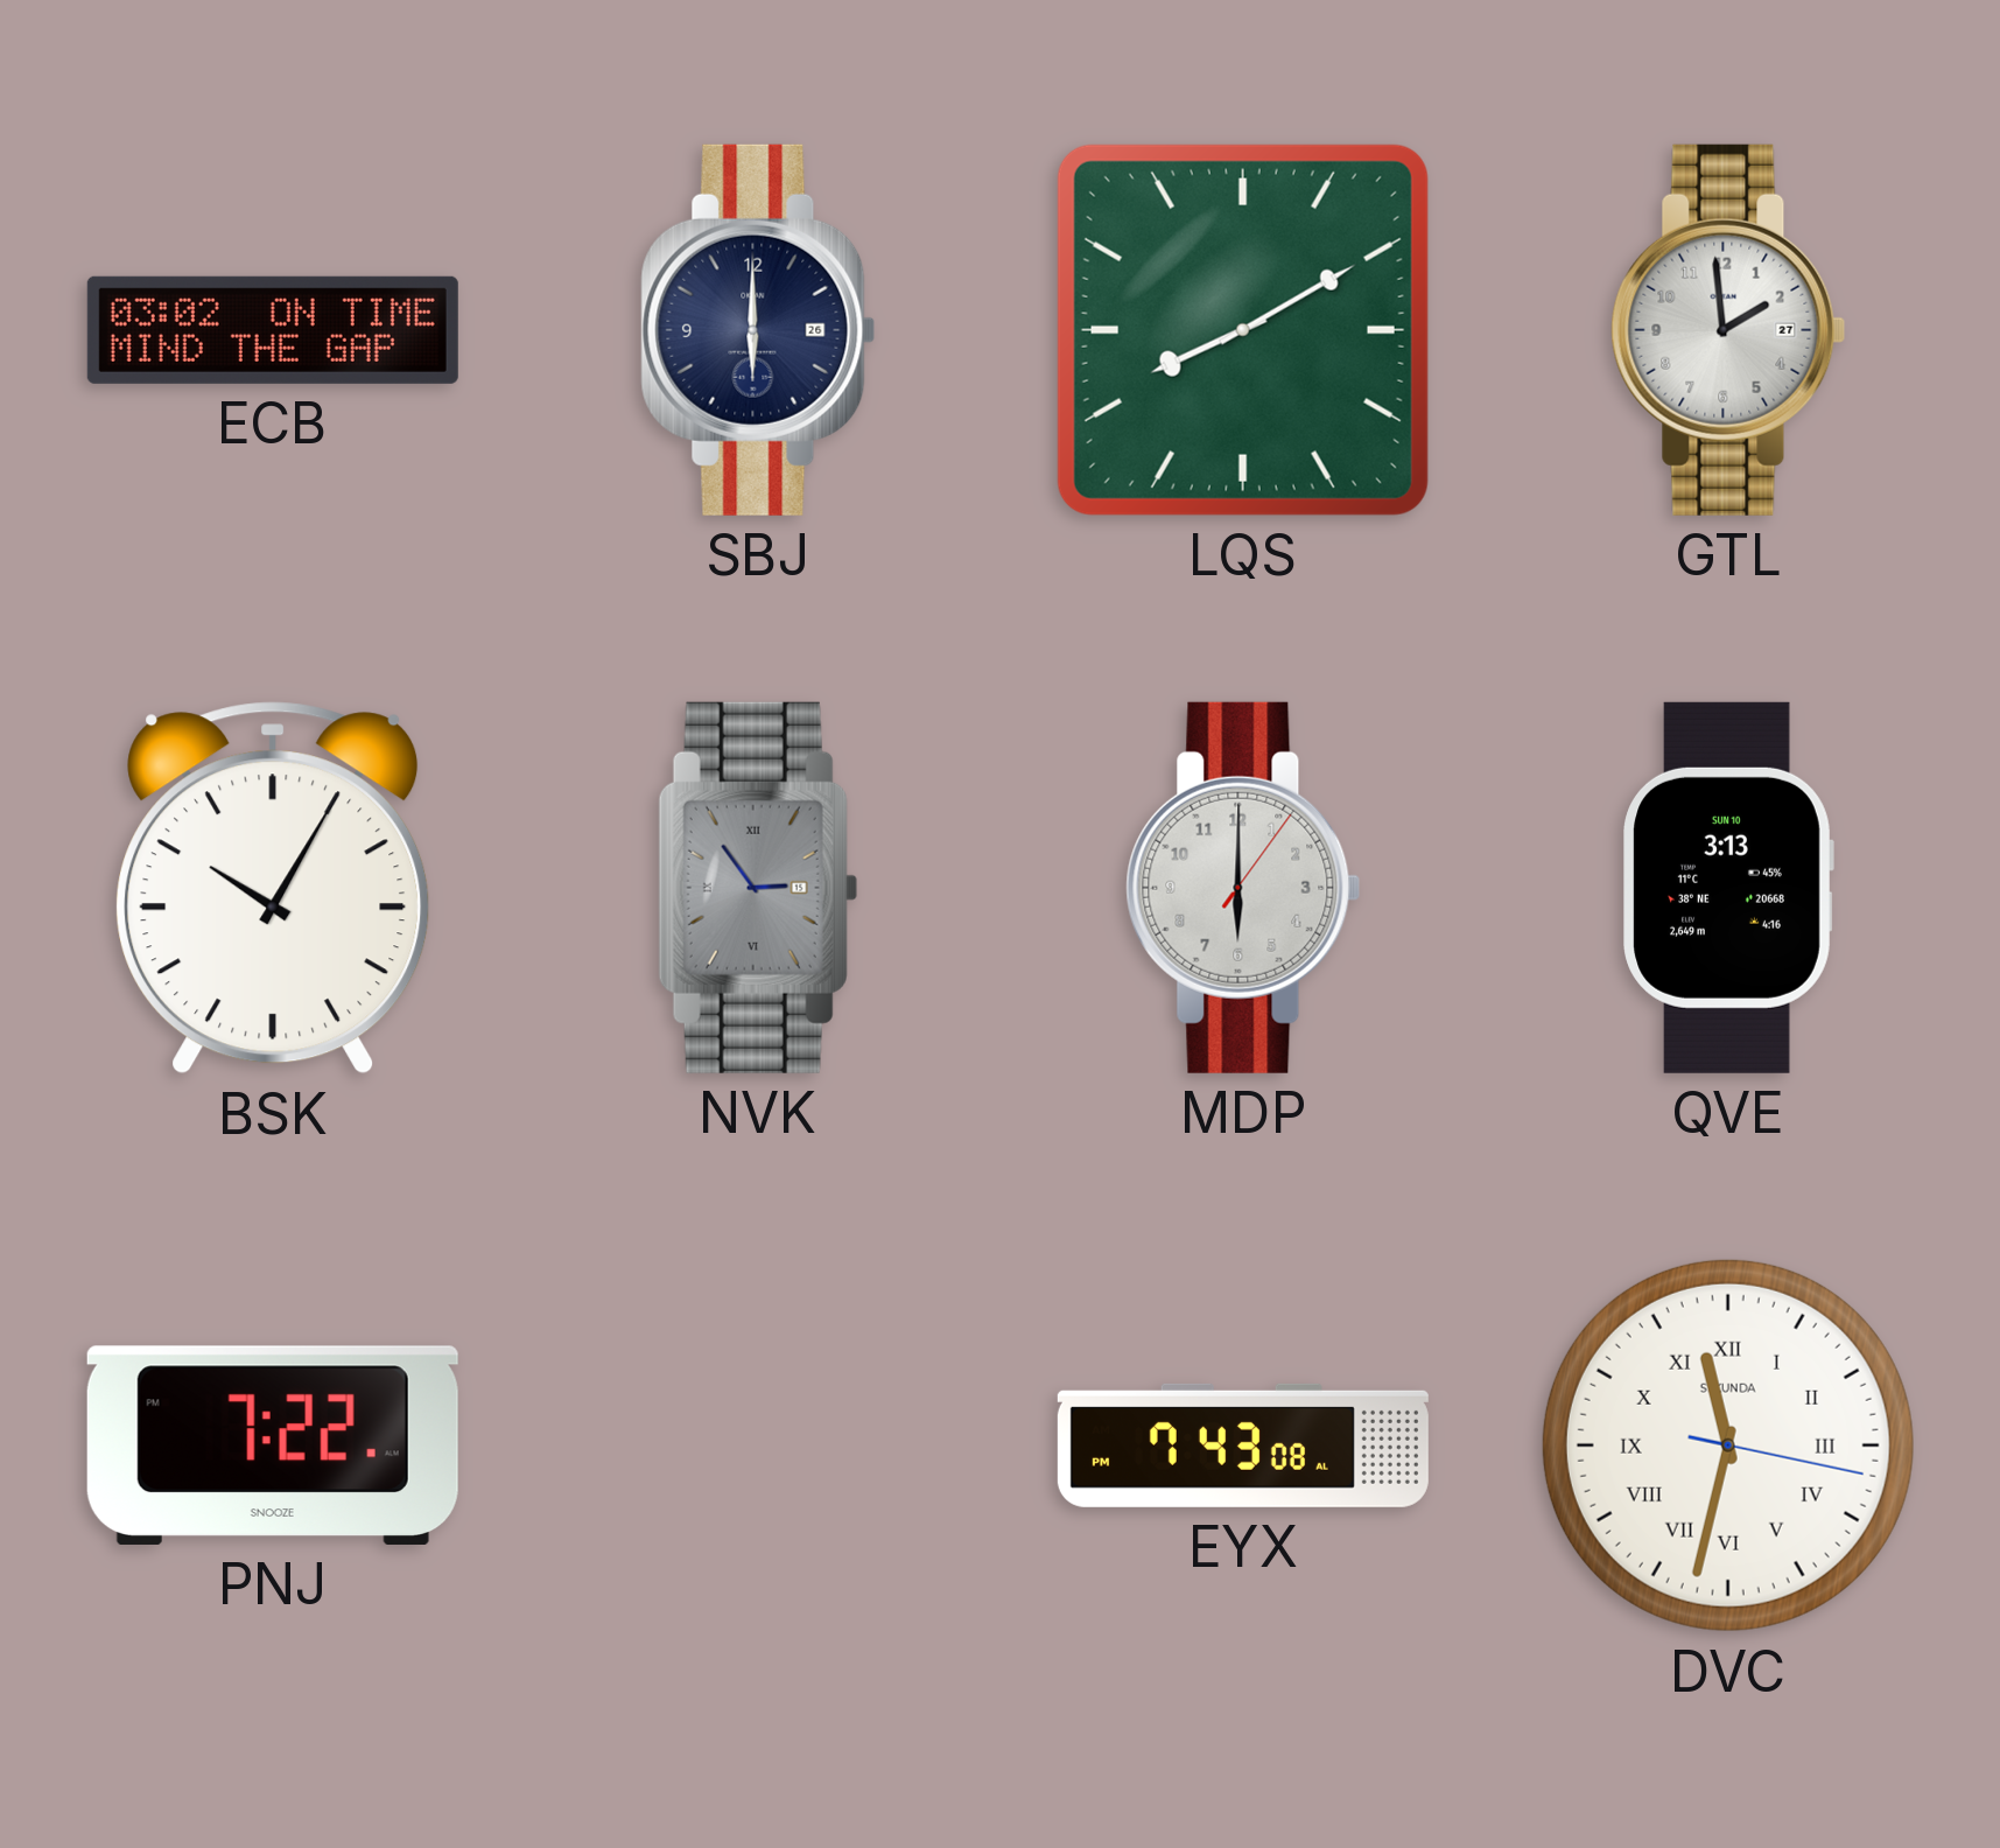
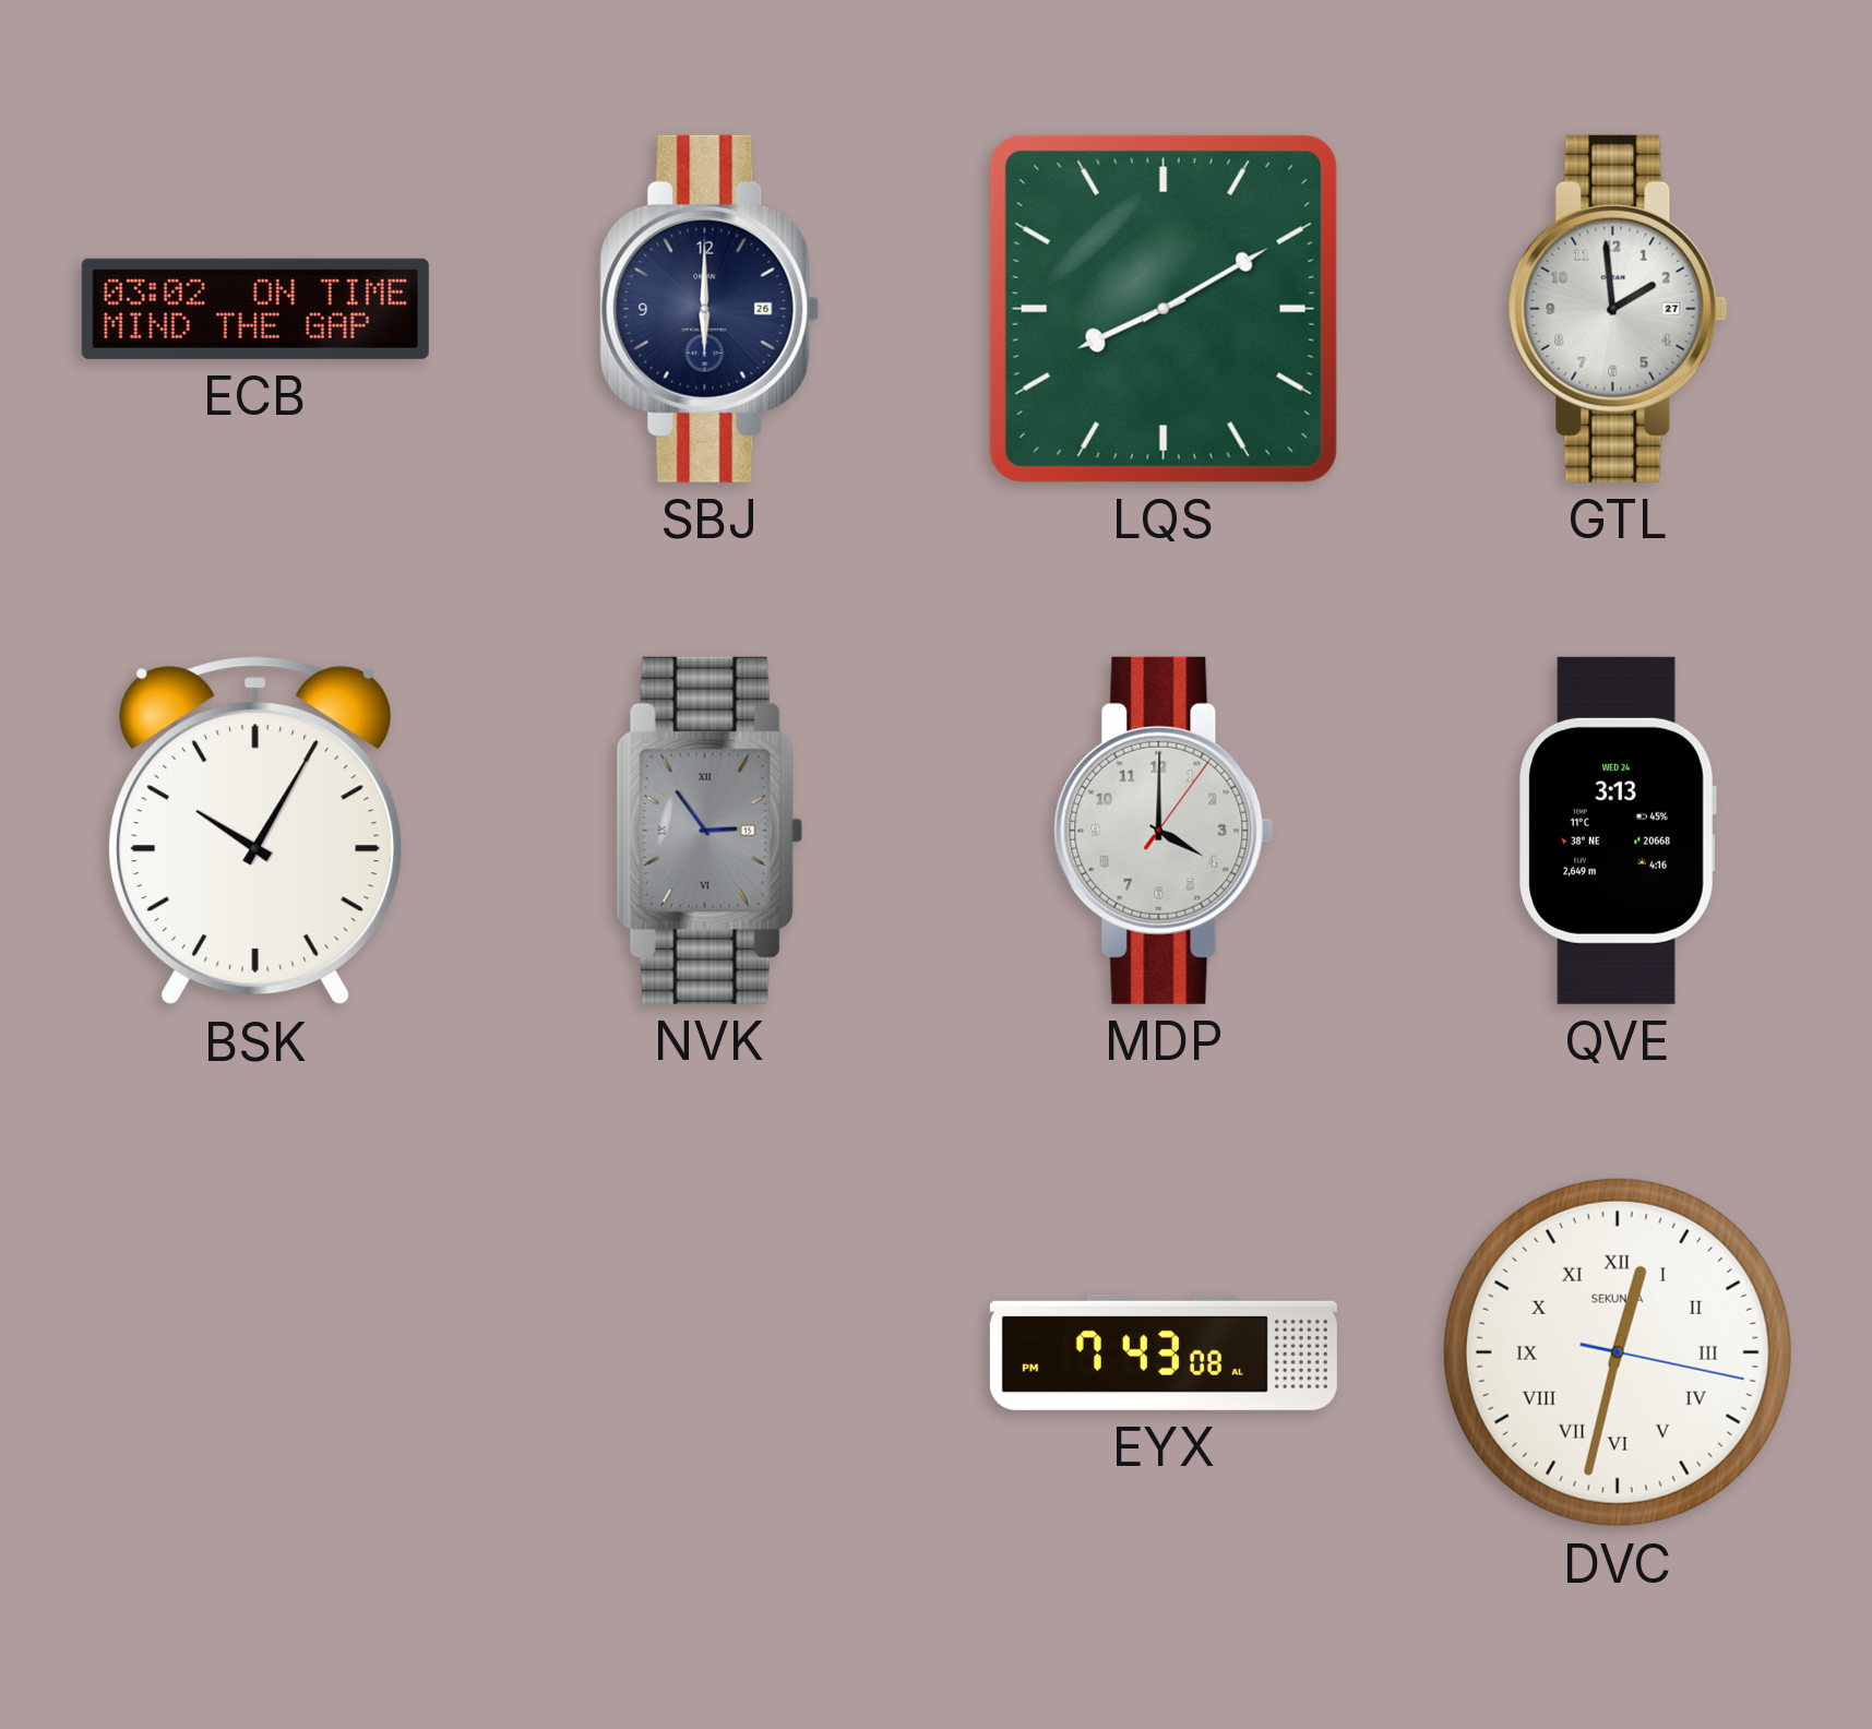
MDP: 6:00 -> 4:00 (1164, 831)
QVE date: SUN 10 -> WED 24 (1618, 831)
PNJ: 7:22 -> none (273, 1445)
DVC: 11:32 -> 12:32 (1618, 1352)
